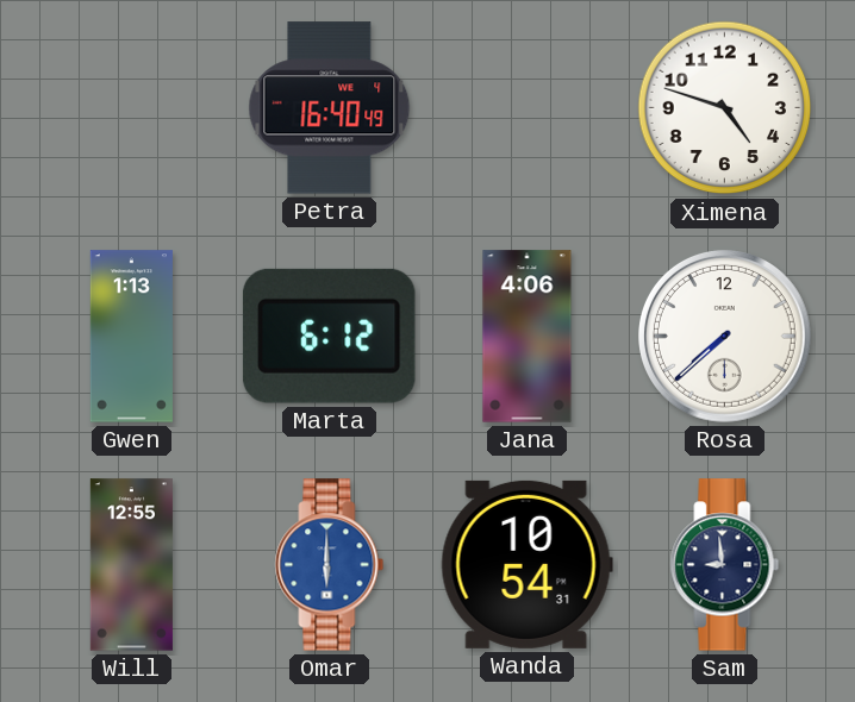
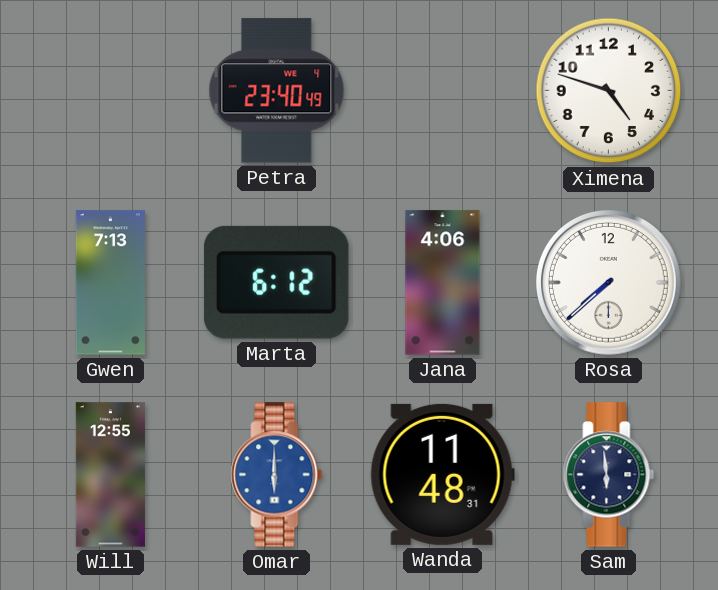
Petra: 16:40 -> 23:40 (277, 91)
Gwen: 1:13 -> 7:13 (110, 283)
Wanda: 10:54 -> 11:48 (442, 474)
Sam: 8:59 -> 5:59 (609, 475)
